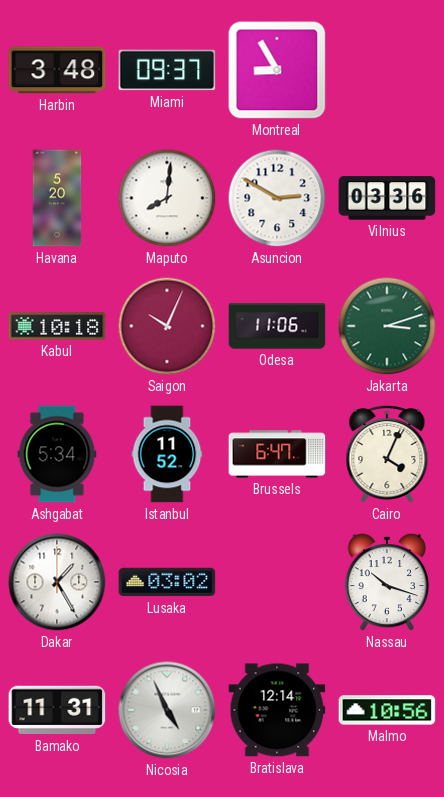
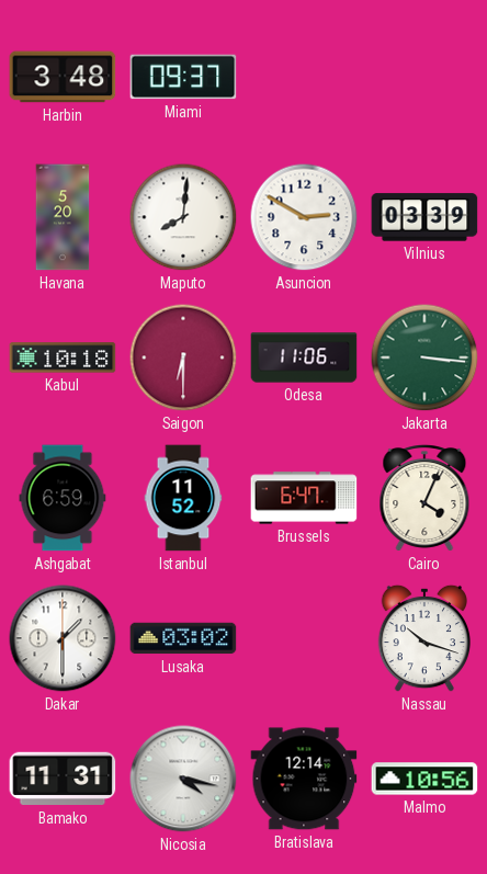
Montreal: 8:55 -> none (277, 70)
Vilnius: 03:36 -> 03:39 (424, 217)
Saigon: 10:04 -> 6:30 (183, 357)
Jakarta: 3:12 -> 3:16 (424, 357)
Ashgabat: 5:34 -> 6:59 (63, 498)
Dakar: 1:25 -> 1:30 (63, 638)
Nicosia: 4:56 -> 4:17 (183, 779)
